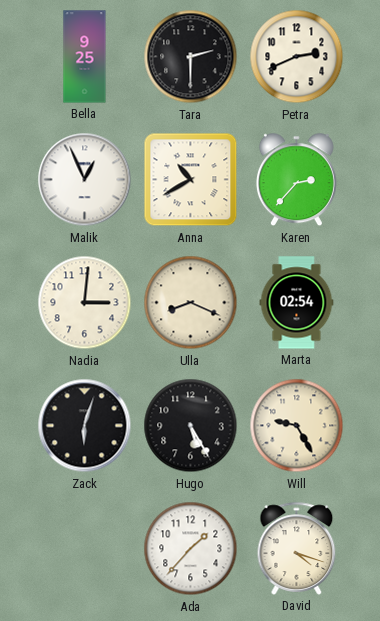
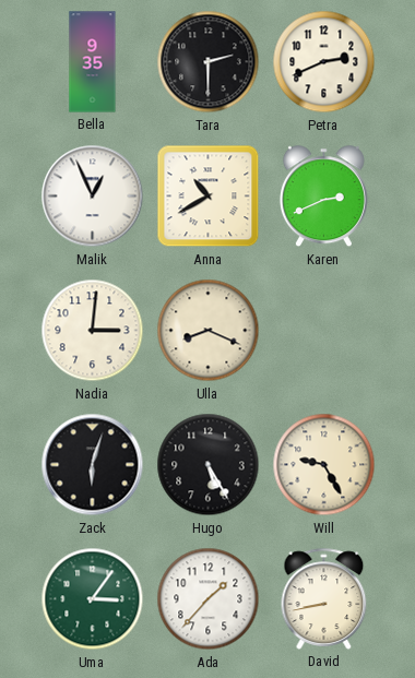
Bella: 9:25 -> 9:35 (93, 62)
Karen: 2:37 -> 2:41 (323, 197)
Marta: 02:54 -> none (297, 303)
Uma: none -> 3:06 (93, 599)
David: 4:18 -> 8:43 (324, 598)
